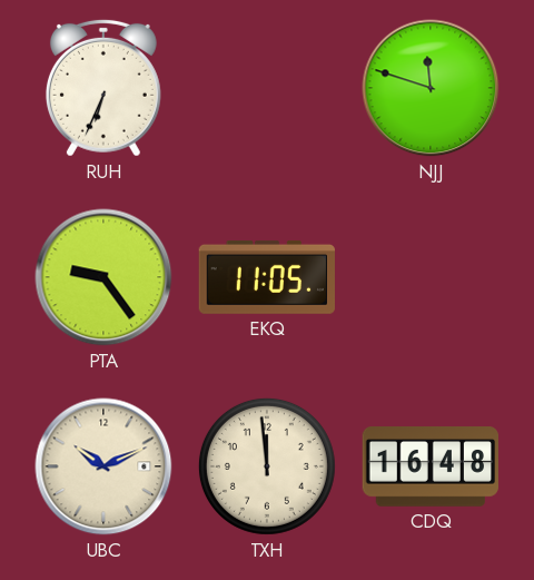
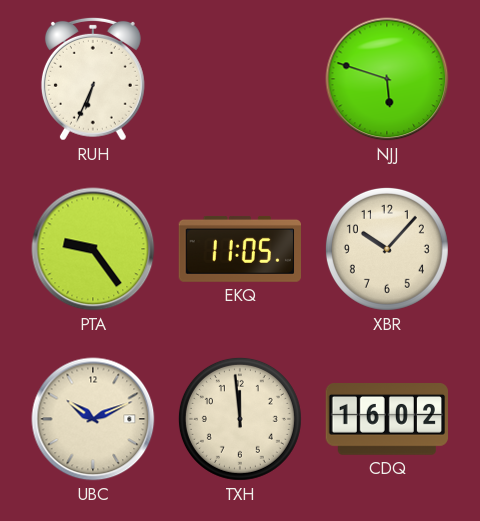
NJJ: 11:48 -> 5:48 (387, 79)
XBR: none -> 10:07 (387, 249)
CDQ: 16:48 -> 16:02 (387, 420)
